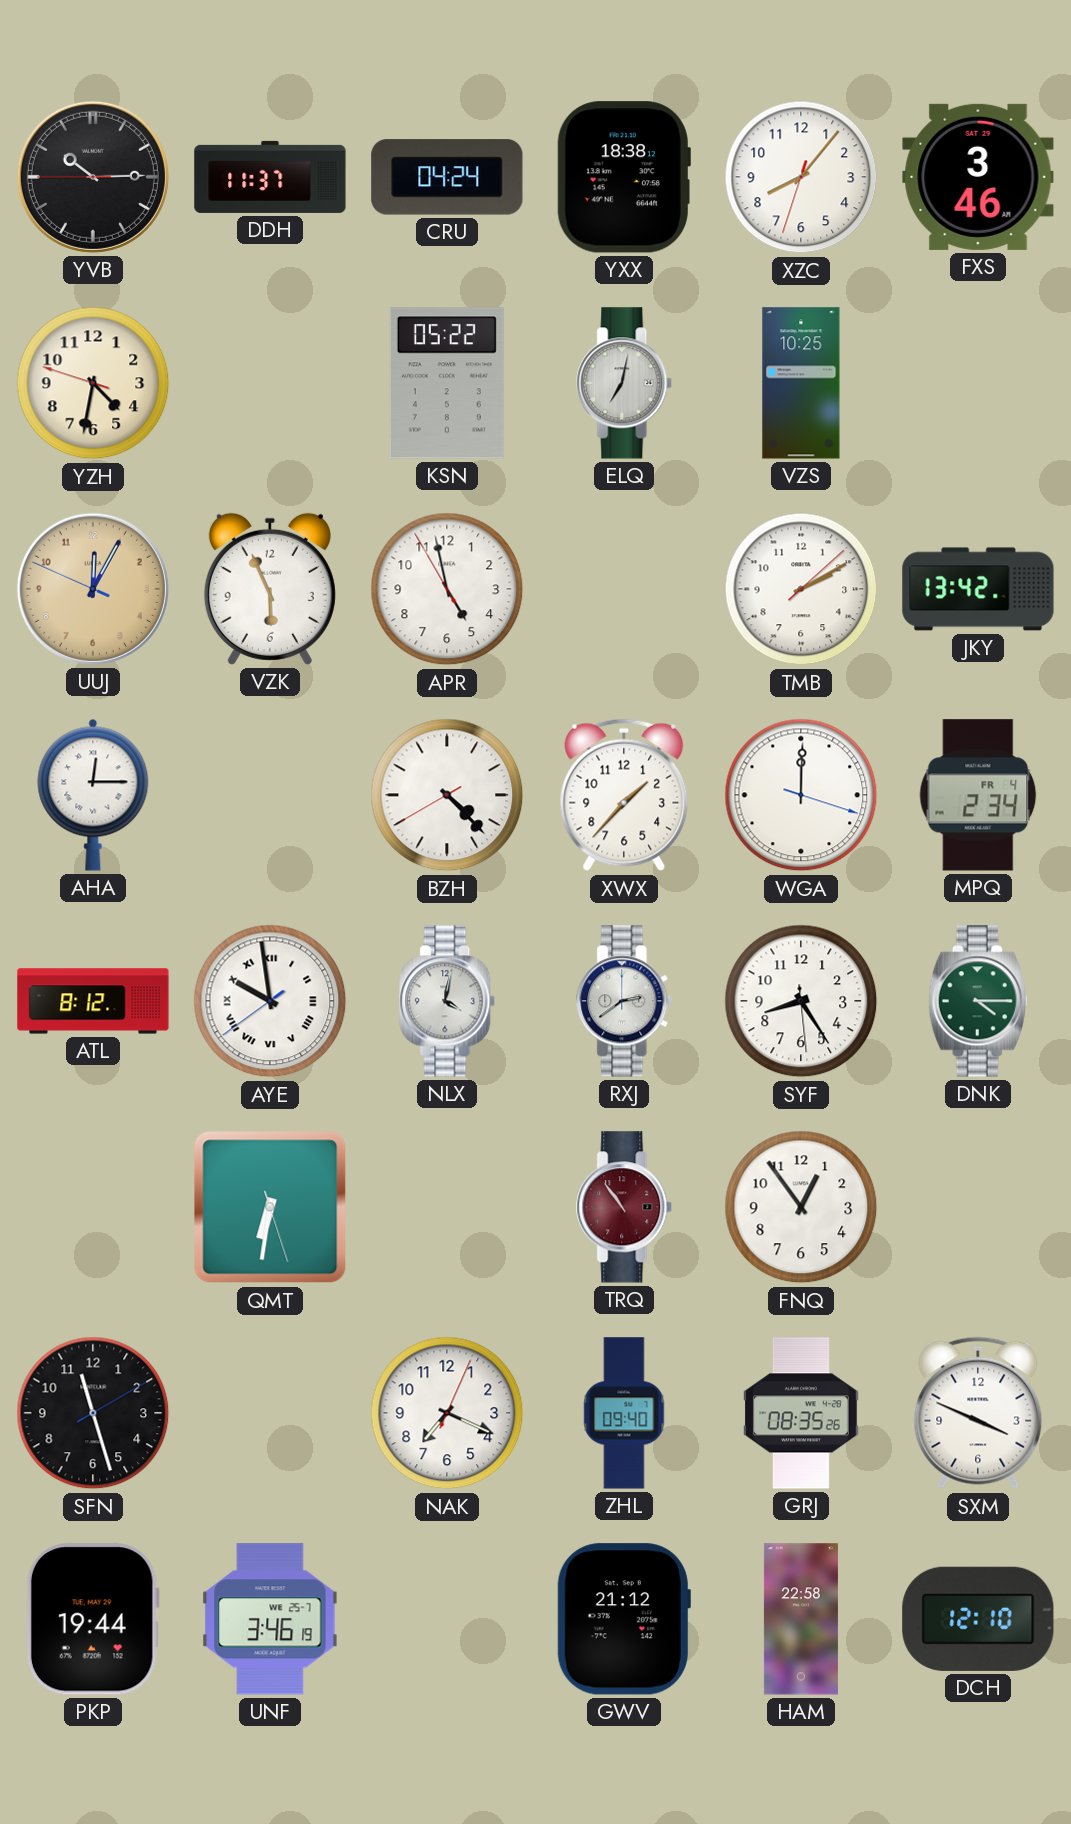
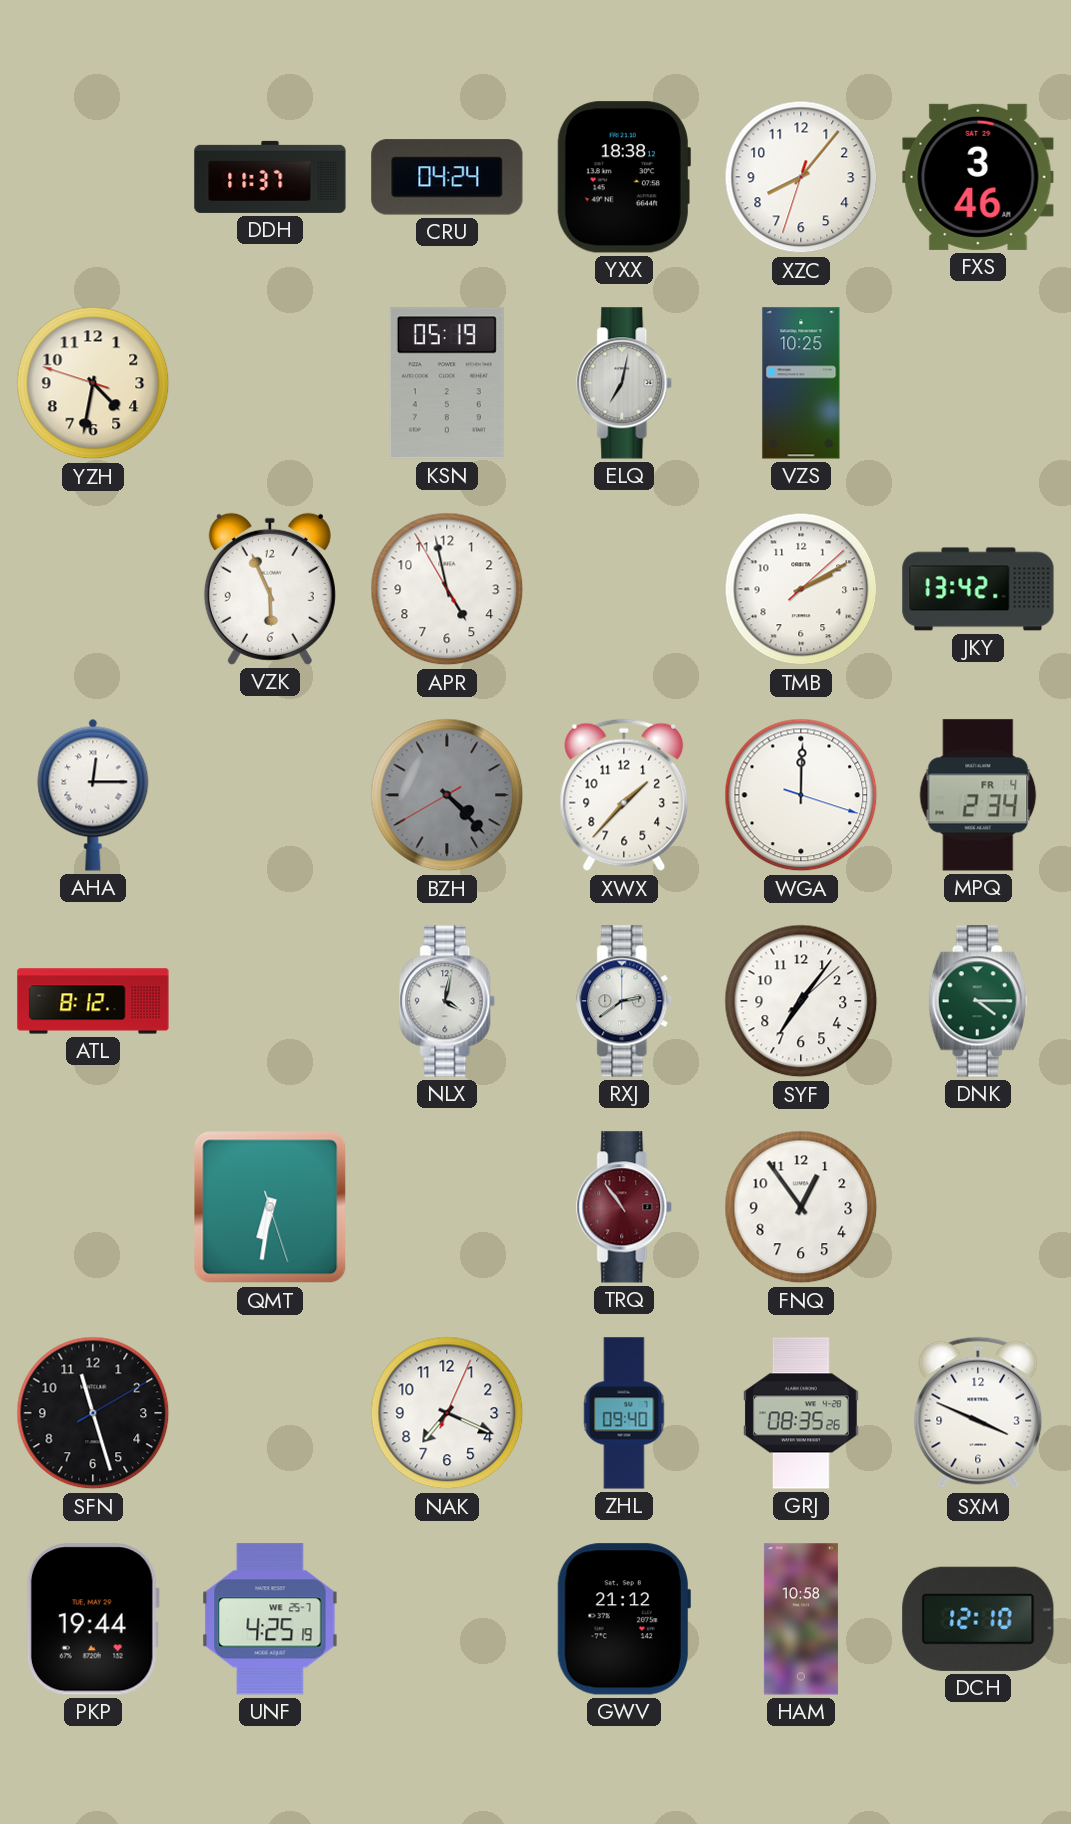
YVB: 10:14 -> none (93, 177)
KSN: 05:22 -> 05:19 (447, 383)
UUJ: 12:04 -> none (93, 589)
BZH dial: white -> grey (447, 795)
AYE: 9:58 -> none (270, 1001)
SYF: 8:24 -> 7:06 (801, 1001)
UNF: 3:46 -> 4:25 (270, 1619)
HAM: 22:58 -> 10:58 (801, 1619)
